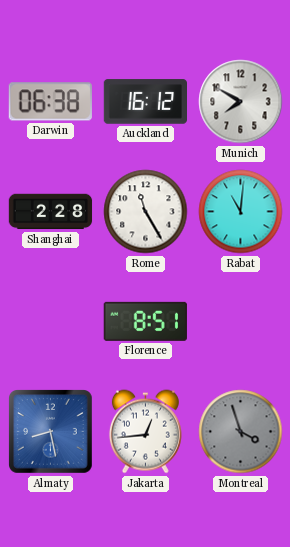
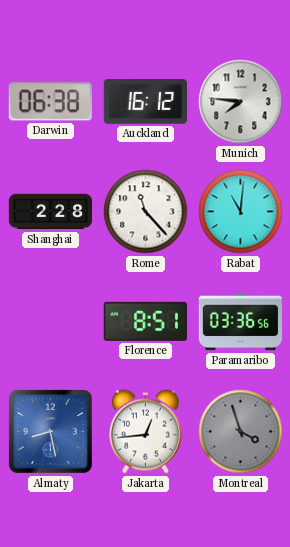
Munich: 7:50 -> 7:46 (241, 102)
Rome: 11:25 -> 11:23 (146, 212)
Paramaribo: none -> 03:36 (241, 322)
